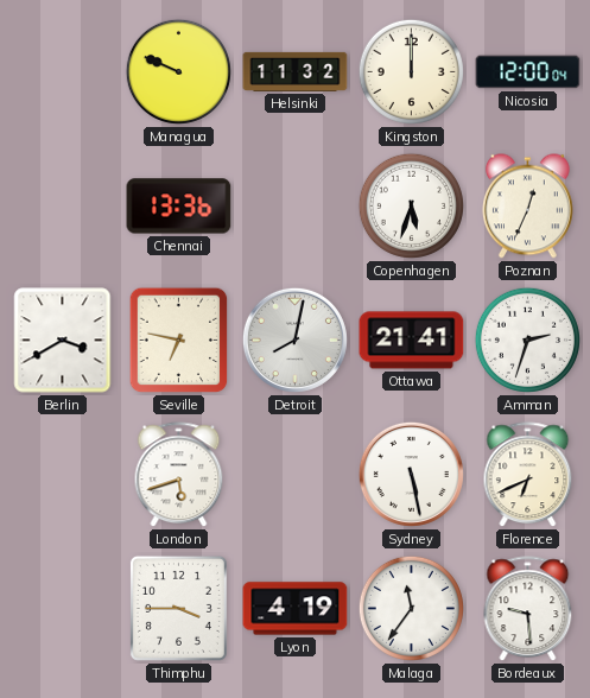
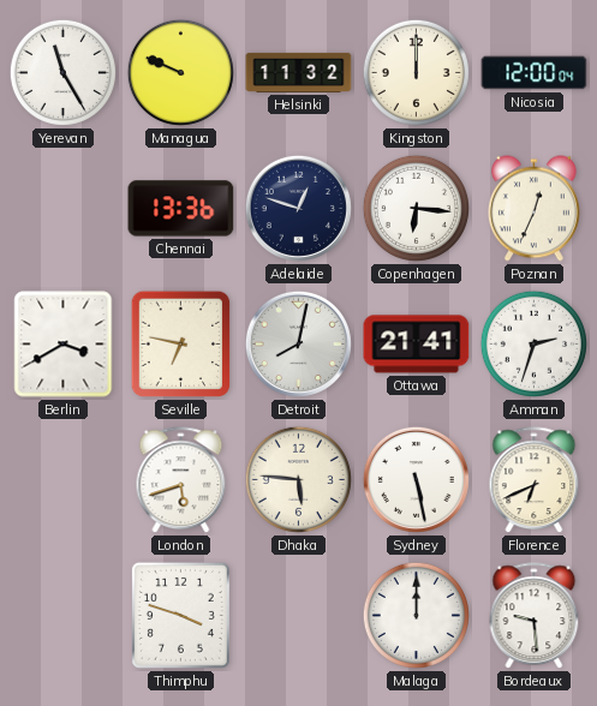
Yerevan: none -> 11:25 (62, 72)
Adelaide: none -> 12:48 (298, 208)
Copenhagen: 5:33 -> 6:16 (416, 208)
Dhaka: none -> 5:46 (298, 479)
Thimphu: 3:45 -> 3:48 (180, 615)
Lyon: 4:19 -> none (296, 609)
Malaga: 11:36 -> 12:00 (416, 615)
